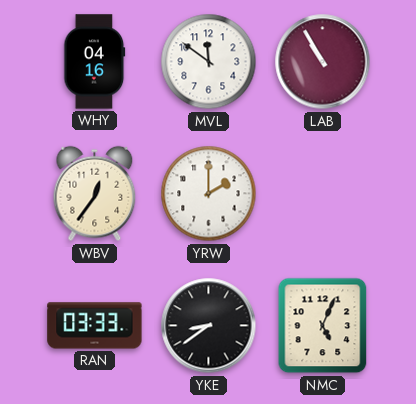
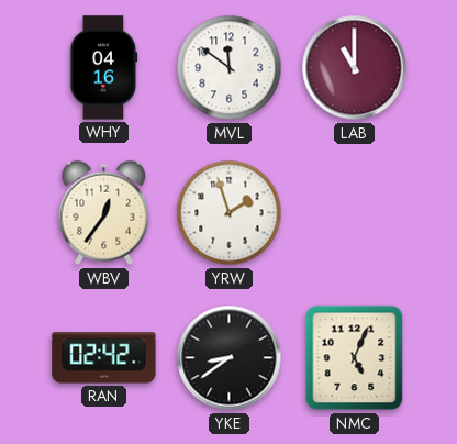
LAB: 10:55 -> 11:00 (355, 68)
YRW: 2:00 -> 1:57 (230, 213)
RAN: 03:33 -> 02:42 (104, 358)
